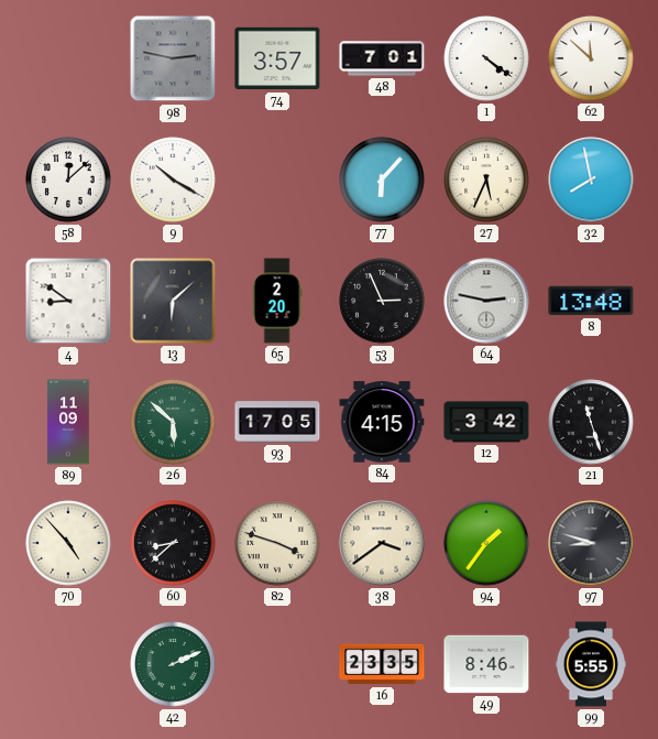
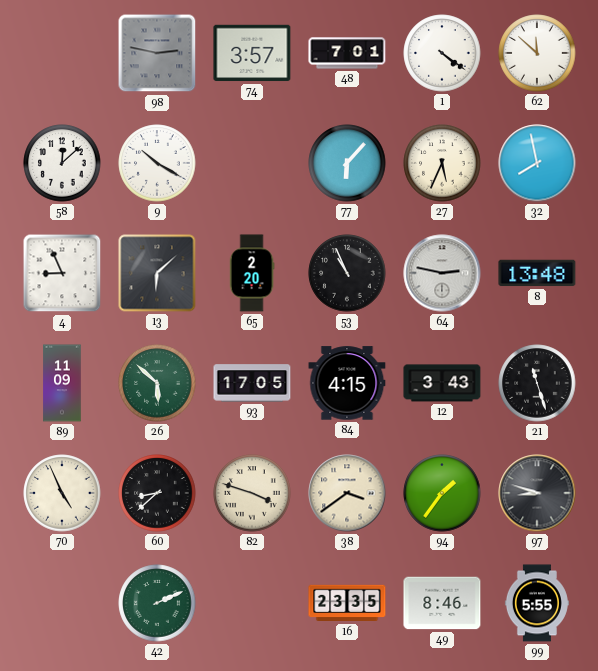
4: 8:51 -> 8:56 (62, 273)
53: 2:56 -> 10:56 (347, 273)
12: 3:42 -> 3:43 (442, 383)
70: 4:53 -> 4:56 (62, 493)
